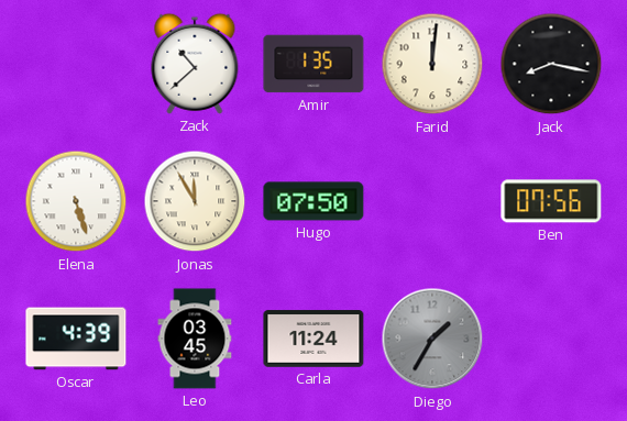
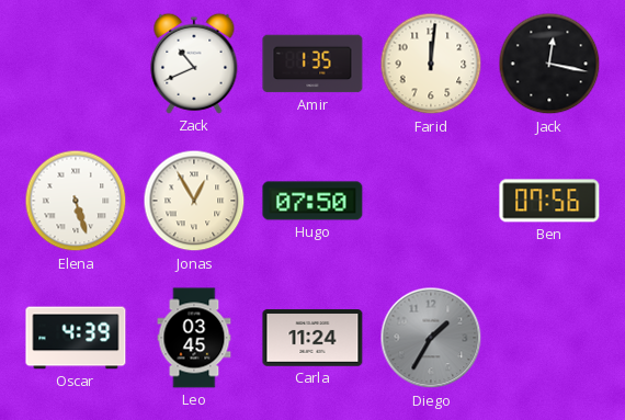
Zack: 10:38 -> 10:41 (194, 64)
Jack: 8:17 -> 12:17 (549, 64)
Jonas: 11:55 -> 12:55 (194, 201)
